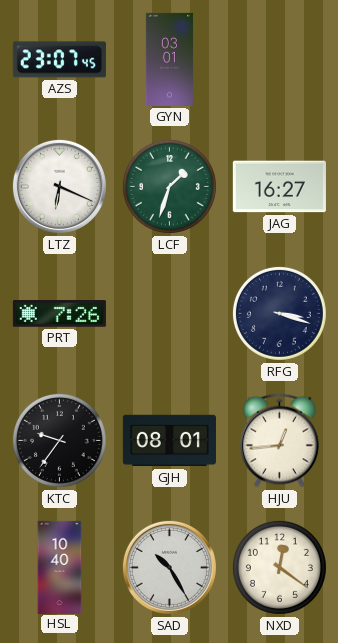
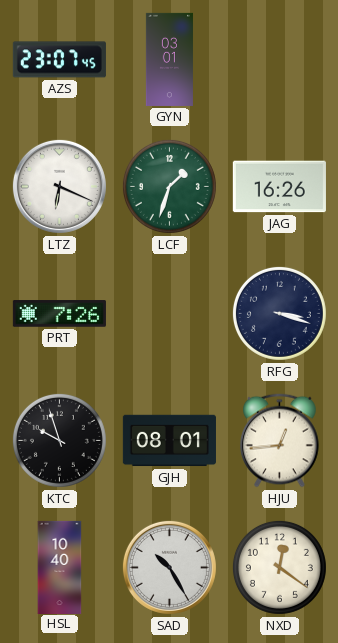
JAG: 16:27 -> 16:26 (279, 187)
KTC: 9:36 -> 9:57 (59, 440)
